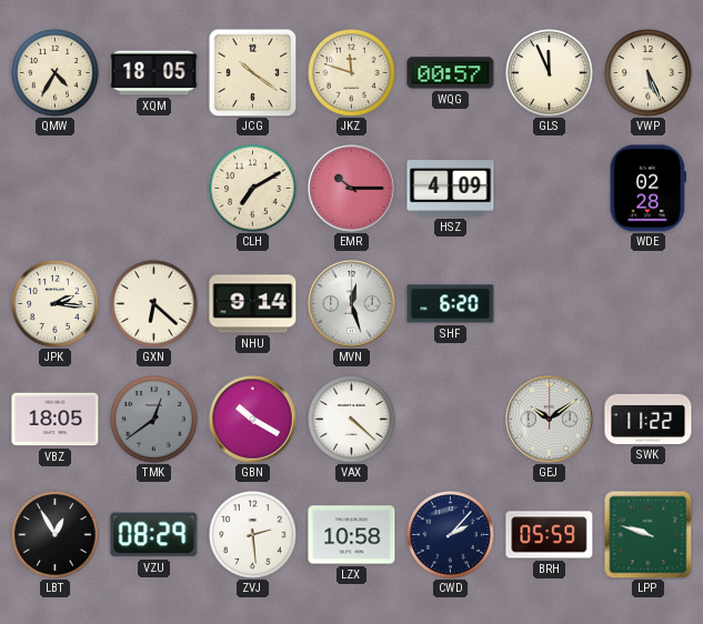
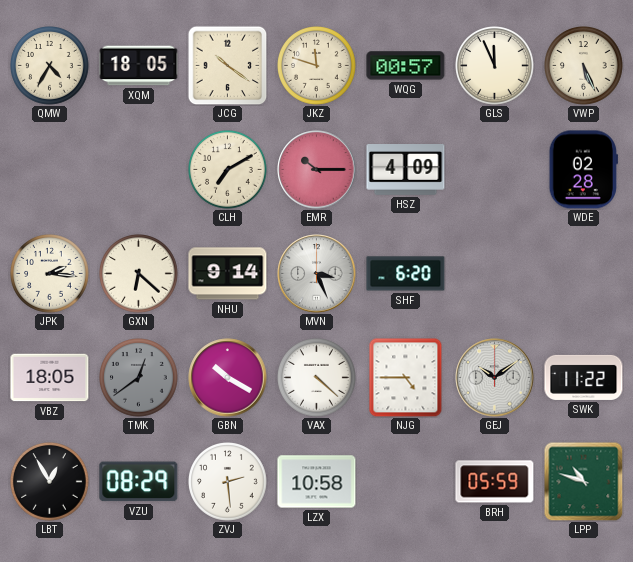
MVN: 12:27 -> 3:26 (317, 274)
NJG: none -> 4:45 (406, 378)
CWD: 2:07 -> none (451, 535)
LPP: 9:48 -> 10:48 (583, 481)
